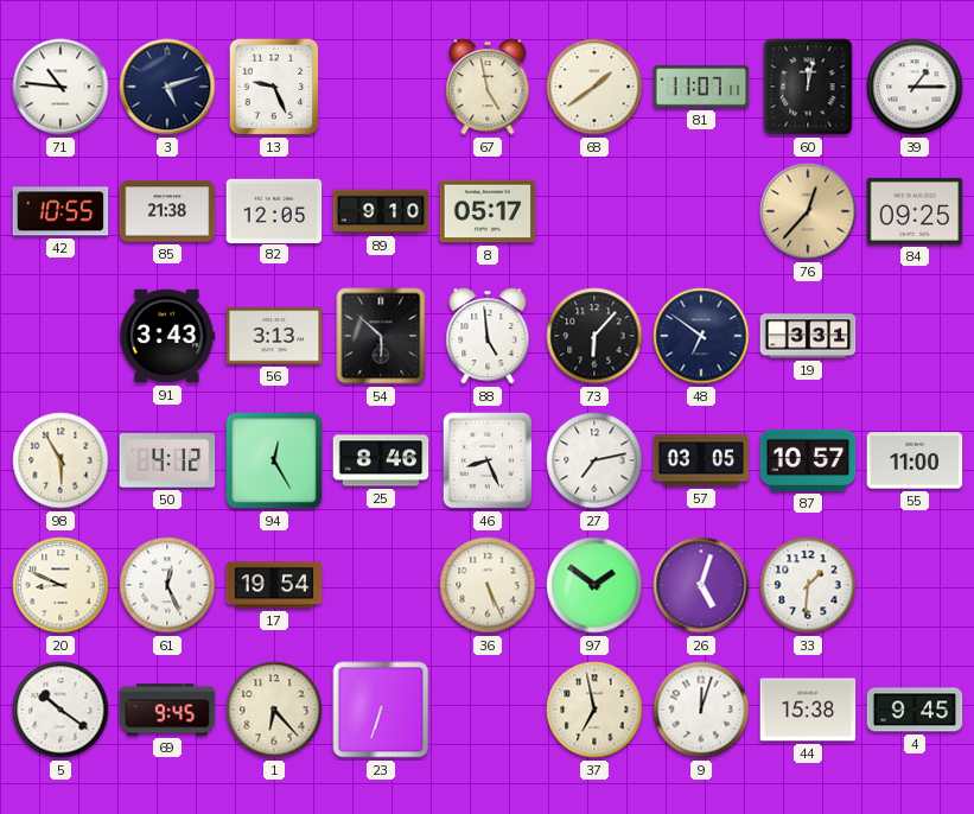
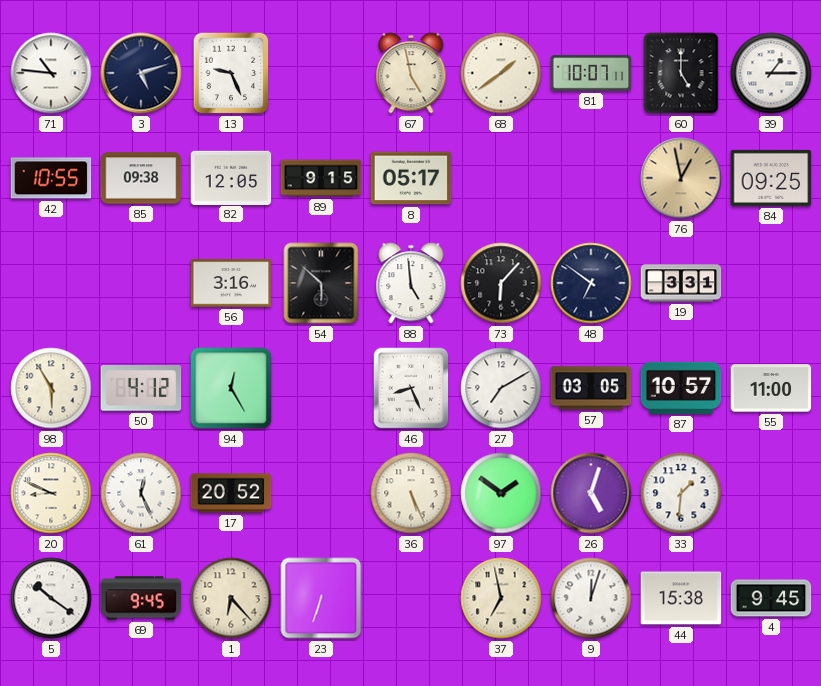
81: 11:07 -> 10:07 (591, 73)
60: 12:02 -> 5:00 (681, 73)
85: 21:38 -> 09:38 (141, 178)
89: 9:10 -> 9:15 (321, 178)
76: 12:37 -> 12:58 (681, 178)
91: 3:43 -> none (167, 336)
56: 3:13 -> 3:16 (231, 283)
25: 8:46 -> none (381, 460)
27: 7:13 -> 7:10 (501, 388)
17: 19:54 -> 20:52 (231, 493)
